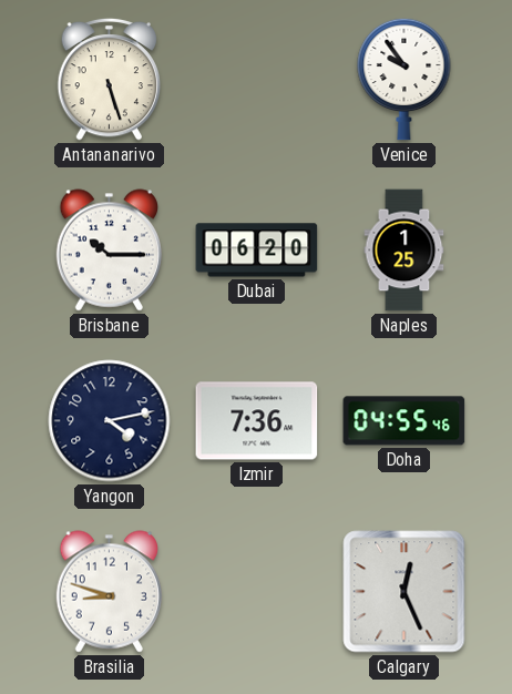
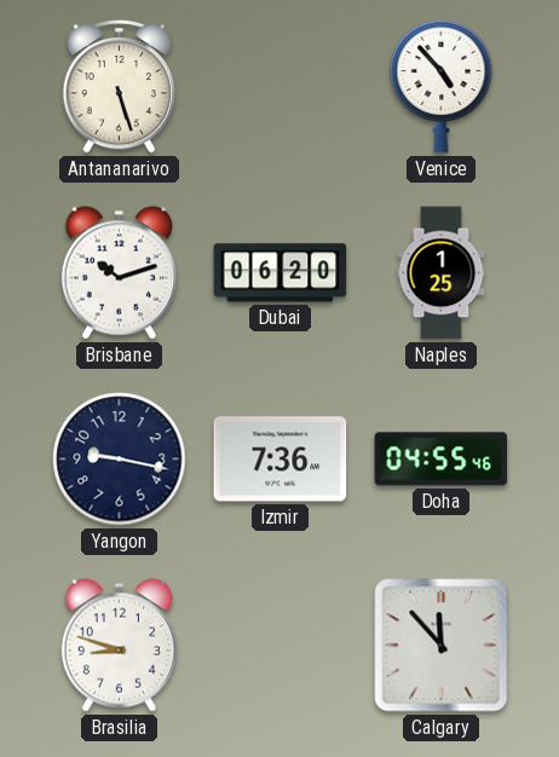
Venice: 9:54 -> 4:53 (442, 86)
Brisbane: 10:15 -> 10:12 (119, 273)
Yangon: 4:13 -> 9:17 (120, 460)
Calgary: 12:26 -> 11:53 (442, 646)
